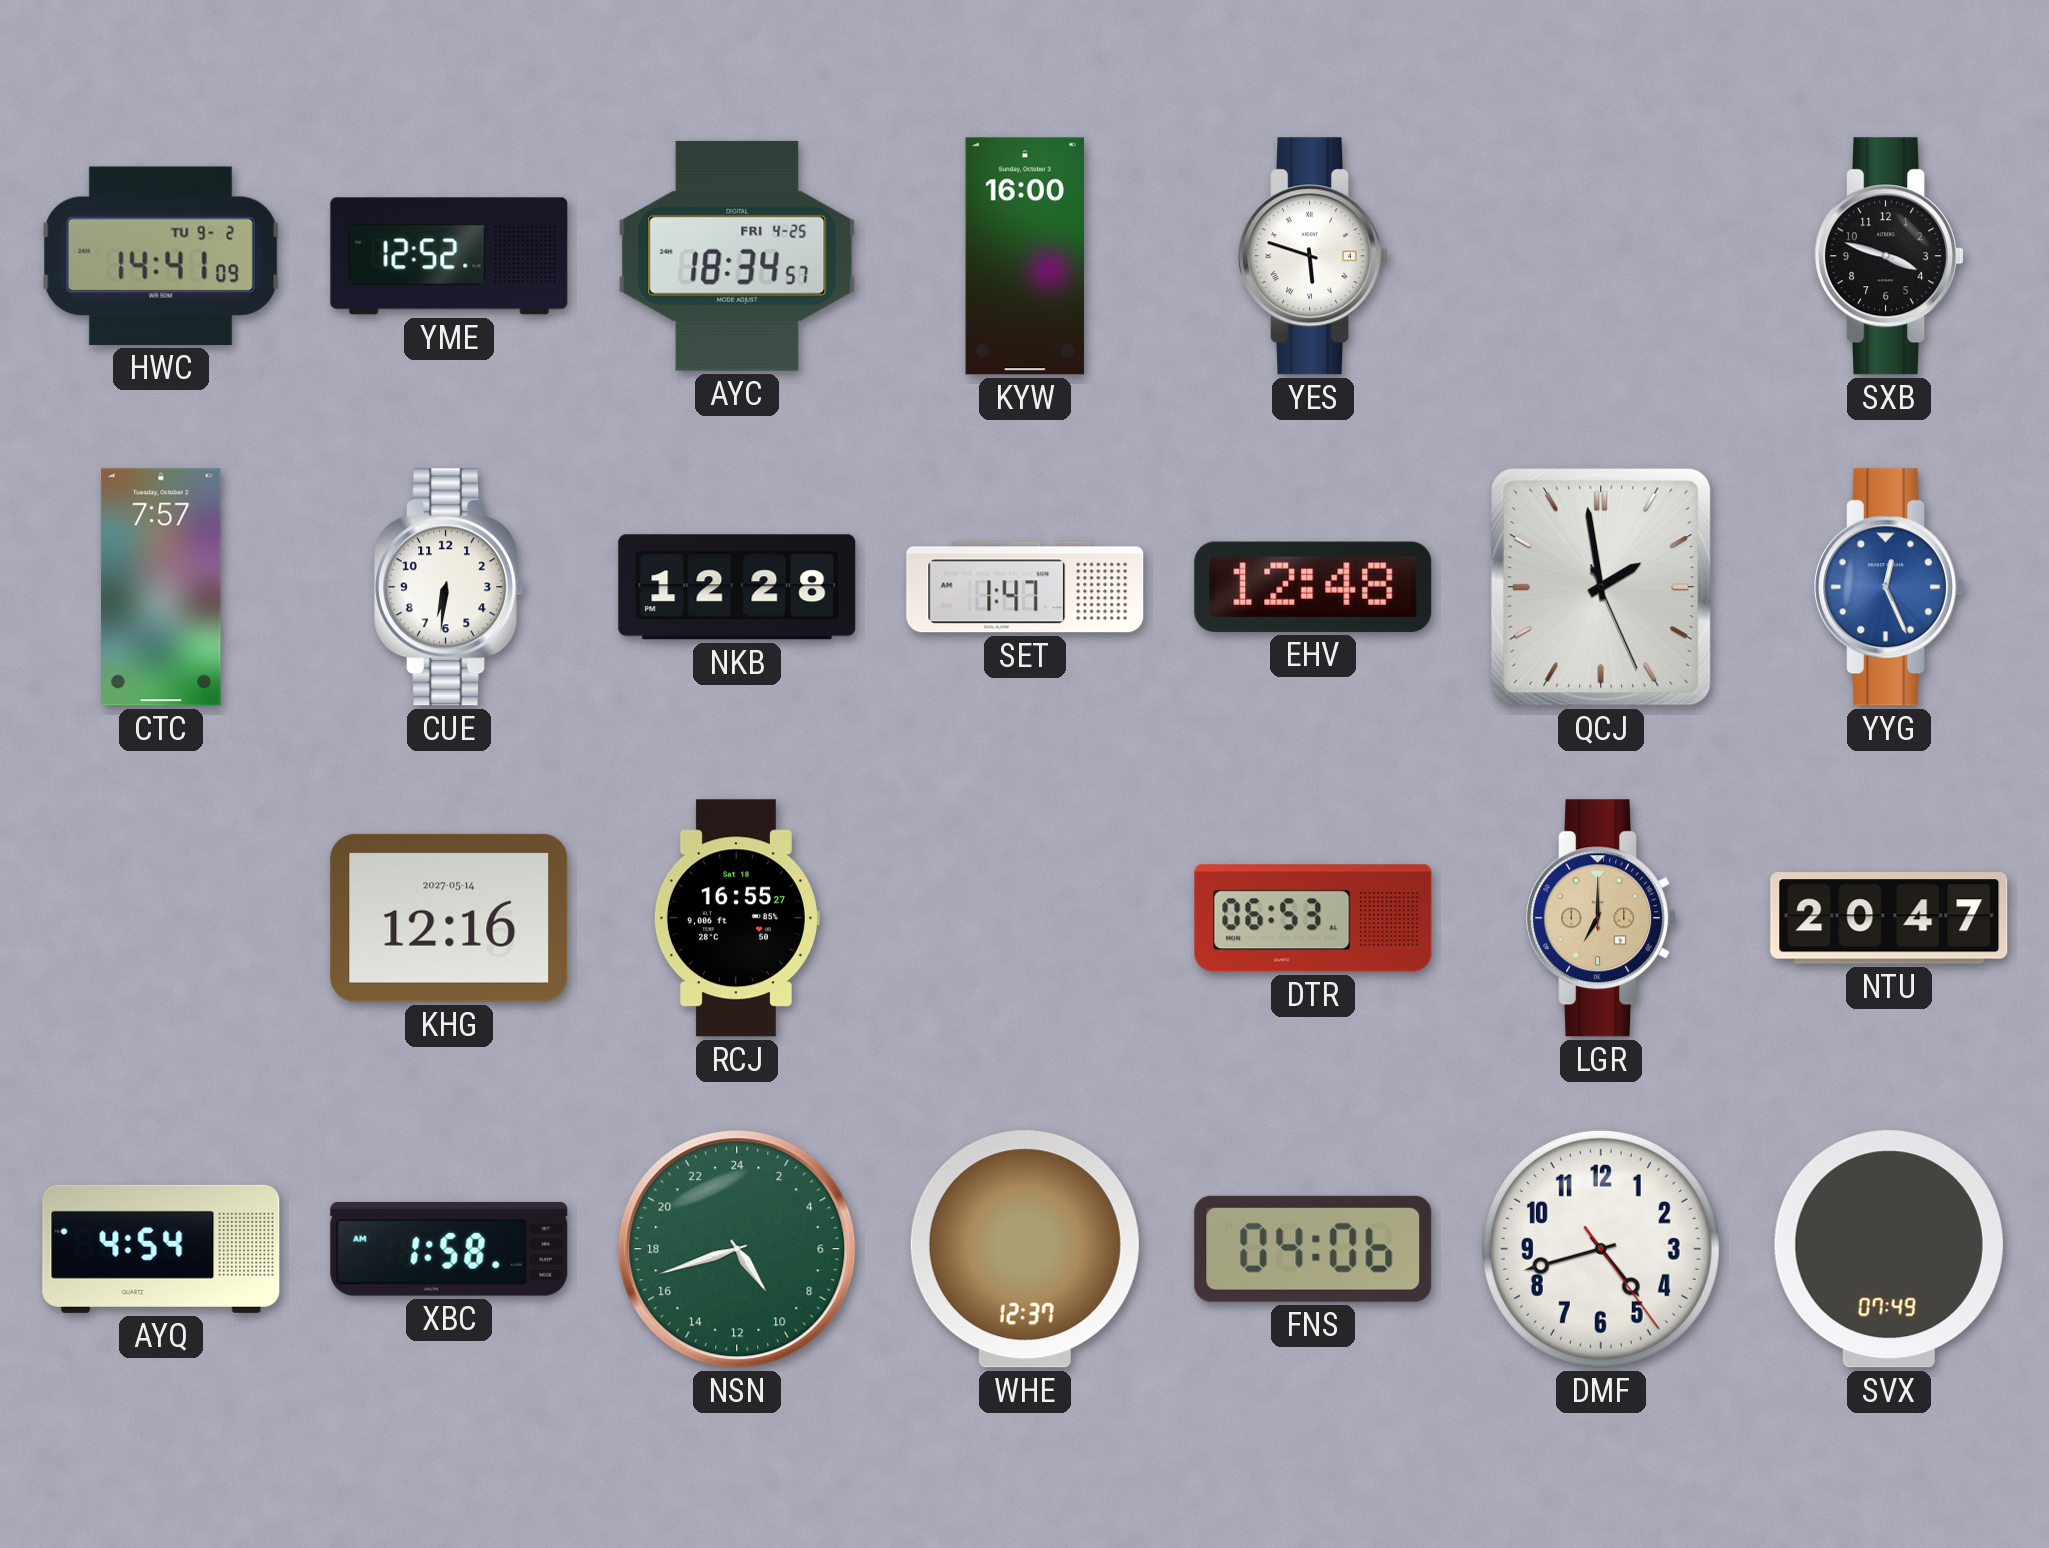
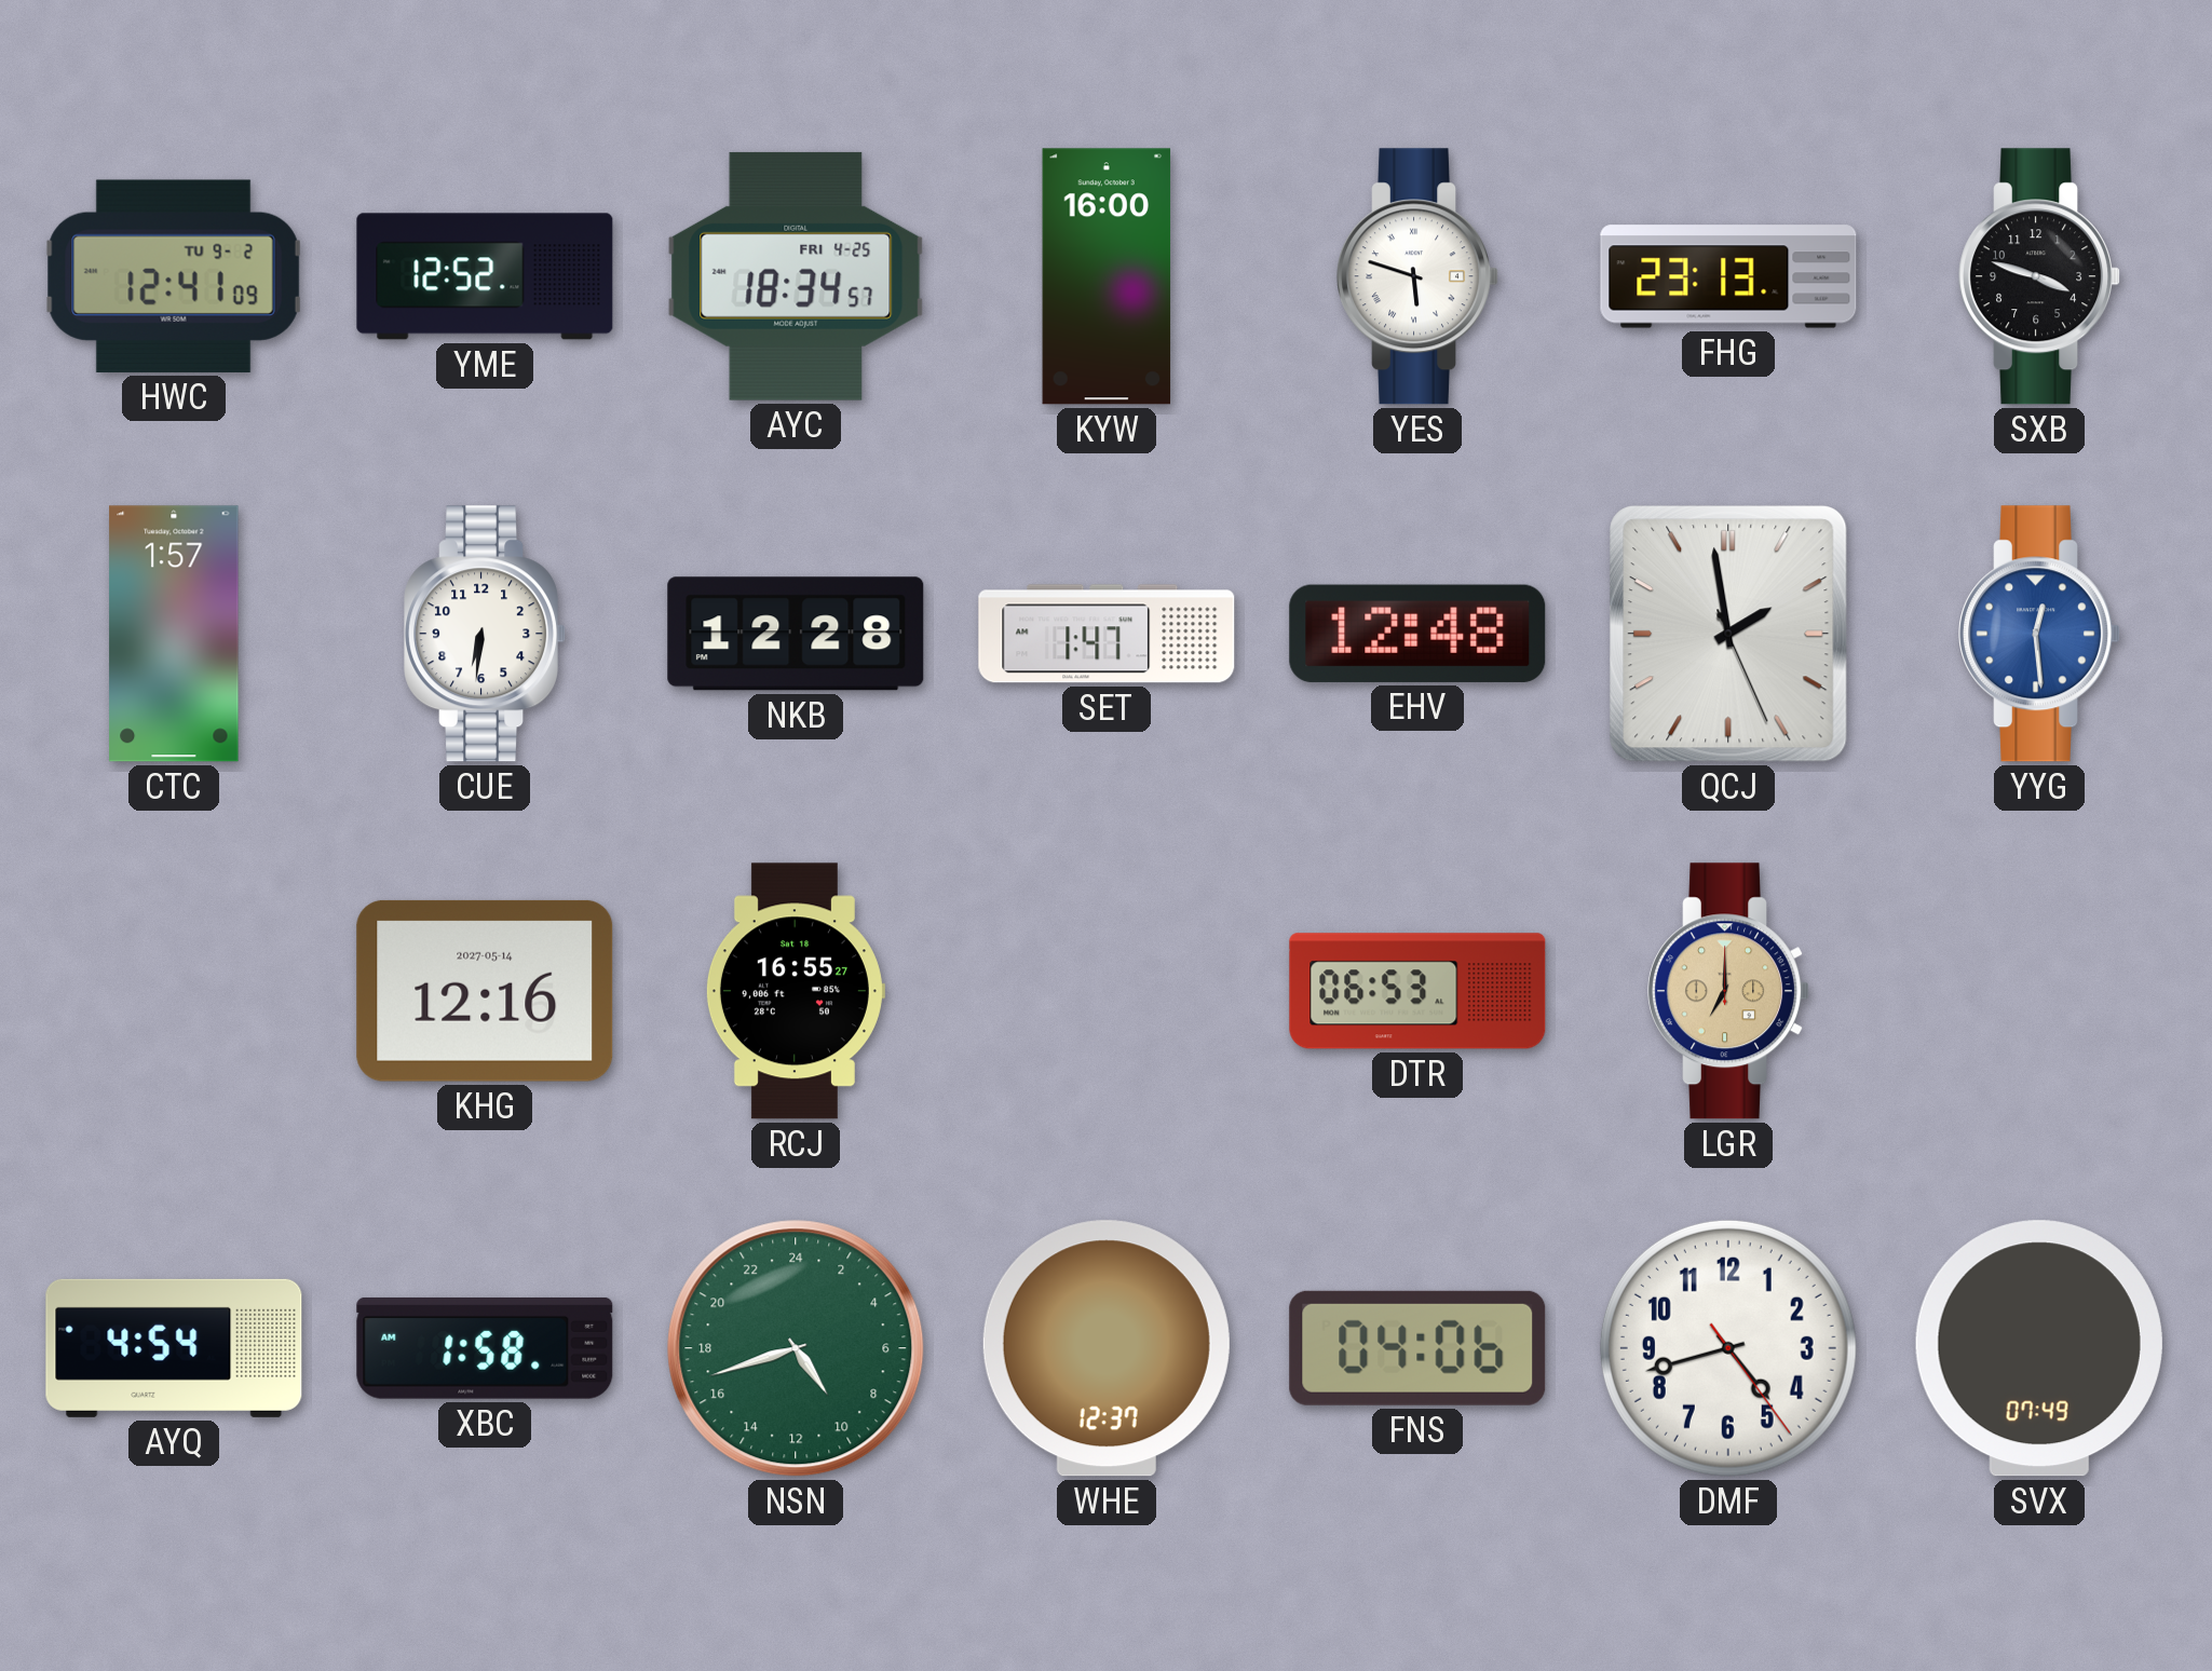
HWC: 14:41 -> 12:41 (174, 276)
FHG: none -> 23:13 (1728, 276)
CTC: 7:57 -> 1:57 (174, 634)
YYG: 12:26 -> 12:29 (2039, 634)
NTU: 20:47 -> none (1889, 918)
